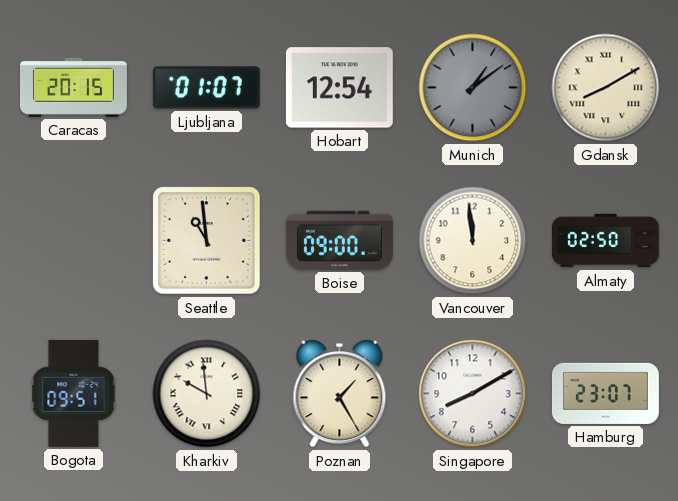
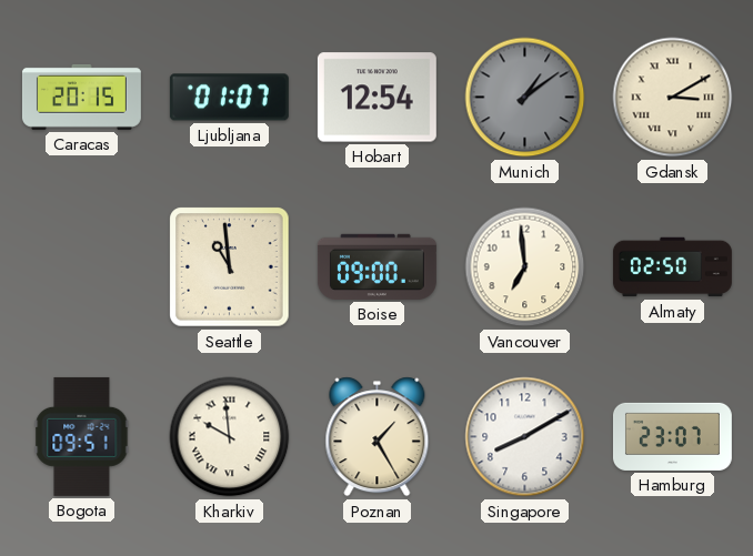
Gdansk: 8:10 -> 3:10 (673, 98)
Vancouver: 11:59 -> 6:59 (525, 267)
